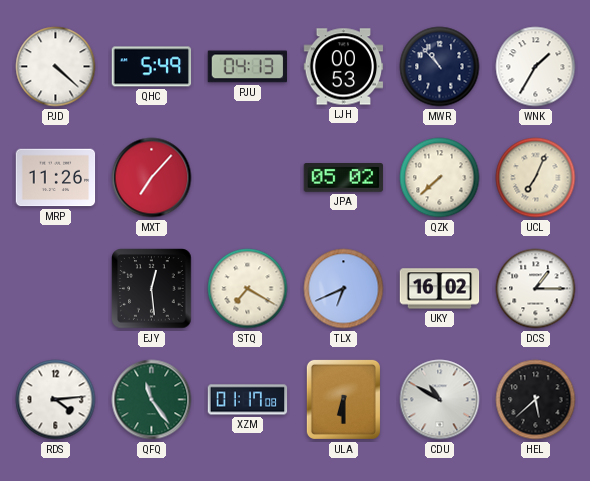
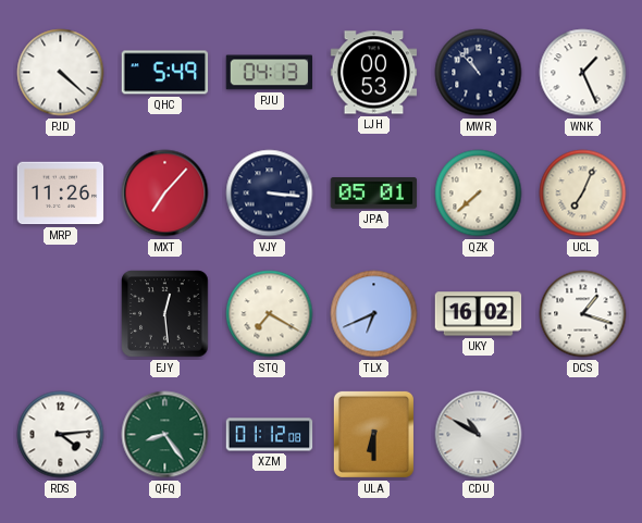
WNK: 1:35 -> 1:26 (583, 73)
VJY: none -> 3:16 (270, 194)
JPA: 05:02 -> 05:01 (374, 194)
DCS: 1:15 -> 1:18 (583, 314)
QFQ: 11:24 -> 8:24 (165, 435)
XZM: 01:17 -> 01:12 (270, 435)
HEL: 5:38 -> none (536, 400)
